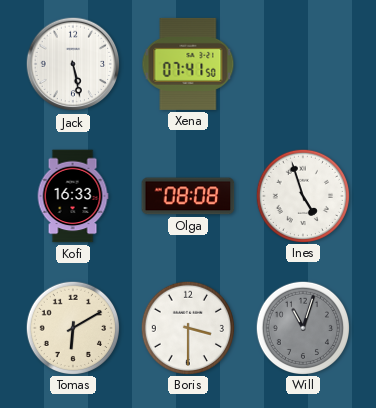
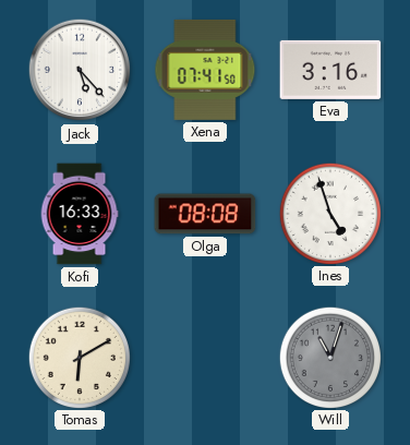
Jack: 5:28 -> 5:23 (80, 70)
Eva: none -> 3:16 (330, 70)
Boris: 3:30 -> none (187, 327)
